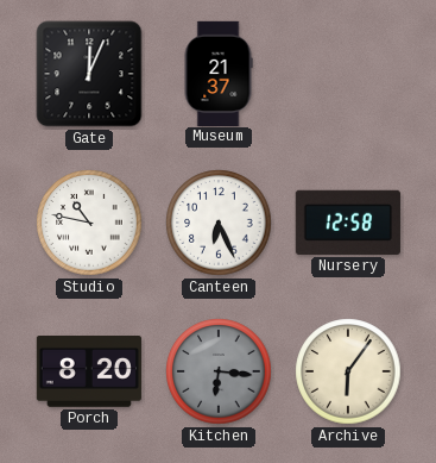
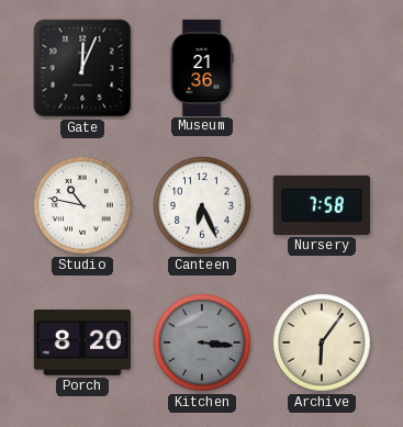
Museum: 21:37 -> 21:36 (202, 67)
Nursery: 12:58 -> 7:58 (322, 205)
Kitchen: 6:16 -> 3:16 (202, 342)
